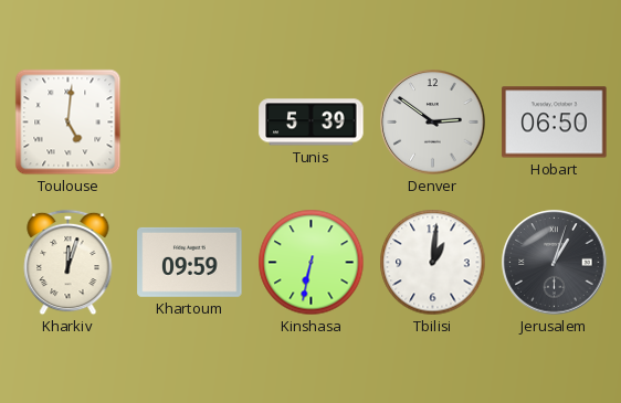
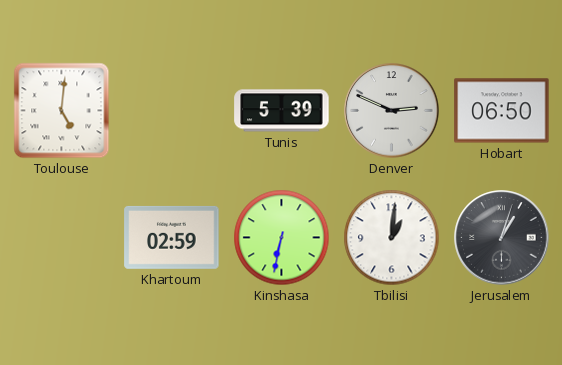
Denver: 2:51 -> 2:49 (392, 111)
Kharkiv: 12:03 -> none (69, 263)
Khartoum: 09:59 -> 02:59 (172, 237)
